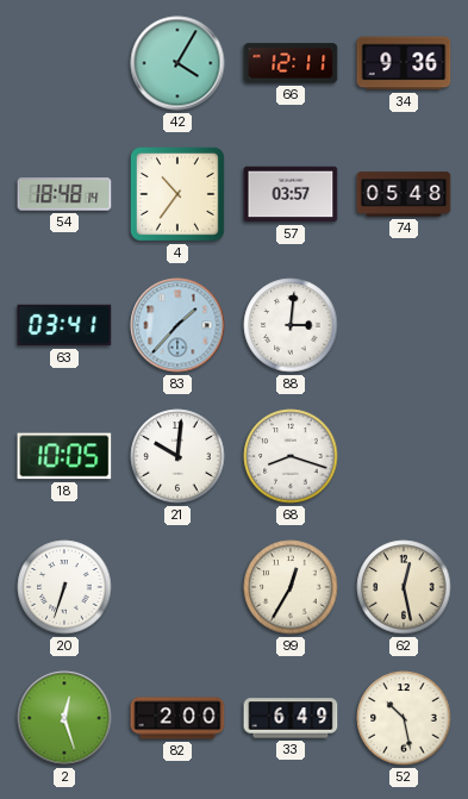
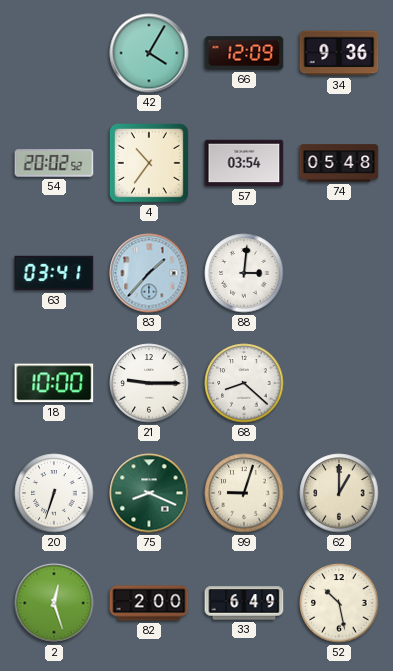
66: 12:11 -> 12:09 (244, 53)
54: 18:48 -> 20:02 (54, 163)
57: 03:57 -> 03:54 (244, 163)
18: 10:05 -> 10:00 (54, 383)
21: 10:01 -> 9:15 (149, 383)
68: 8:18 -> 8:22 (244, 383)
75: none -> 8:19 (149, 493)
99: 12:35 -> 9:03 (244, 493)
62: 12:28 -> 1:00 (339, 493)
